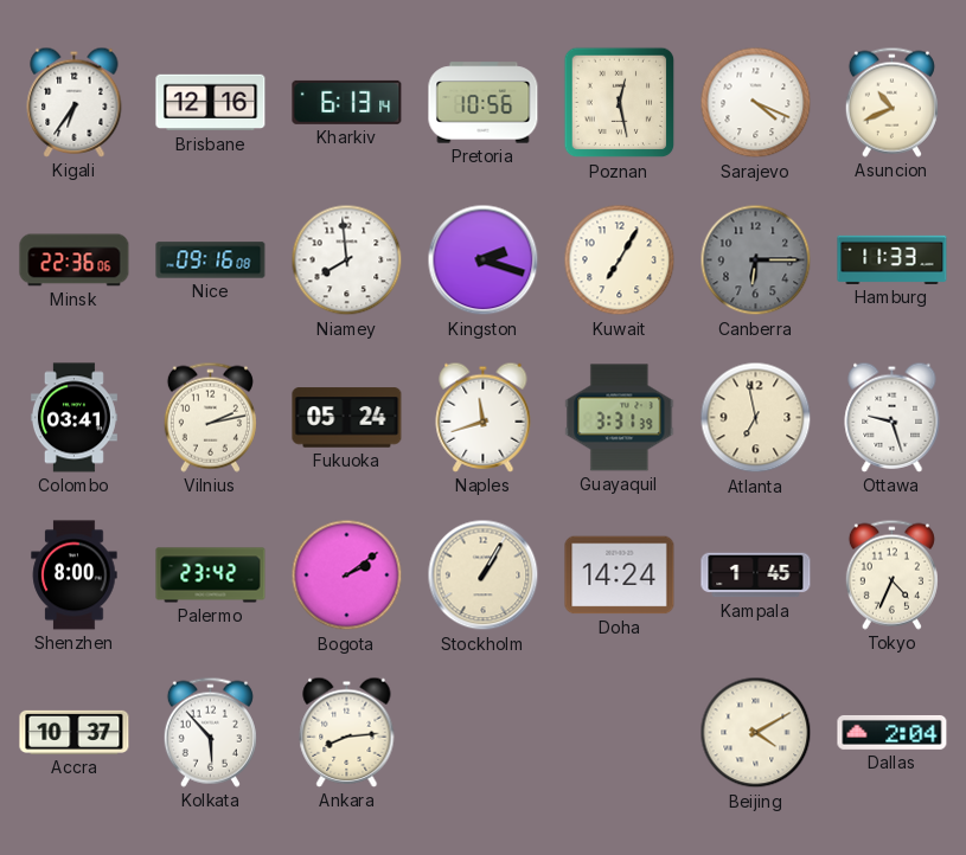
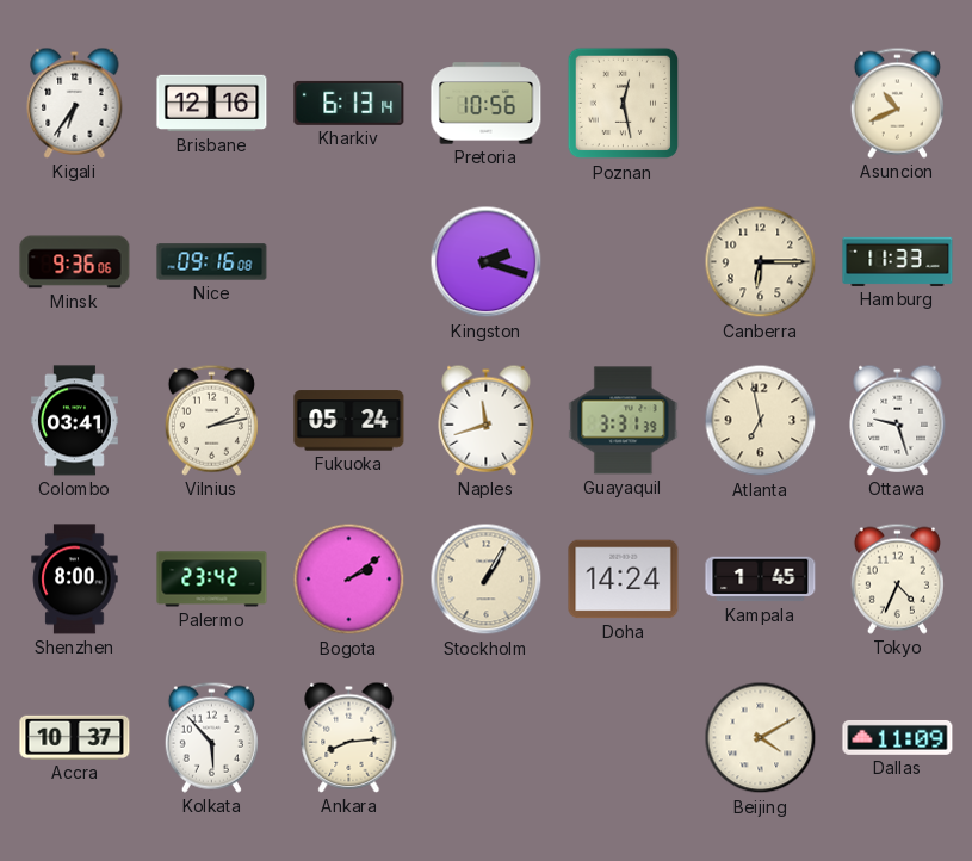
Sarajevo: 4:19 -> none (756, 103)
Minsk: 22:36 -> 9:36 (75, 262)
Niamey: 7:59 -> none (347, 261)
Kuwait: 7:05 -> none (620, 261)
Canberra dial: grey -> cream (761, 262)
Dallas: 2:04 -> 11:09 (898, 737)
